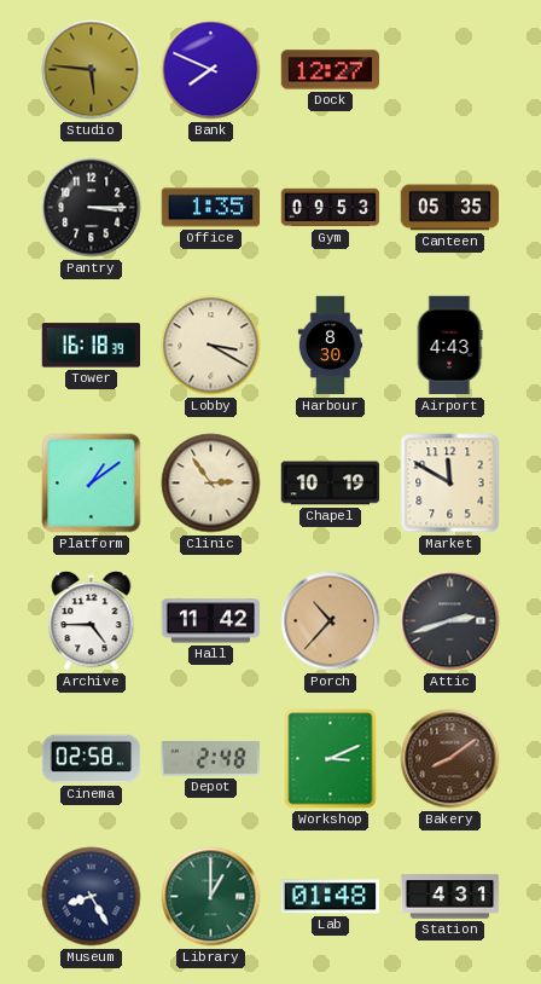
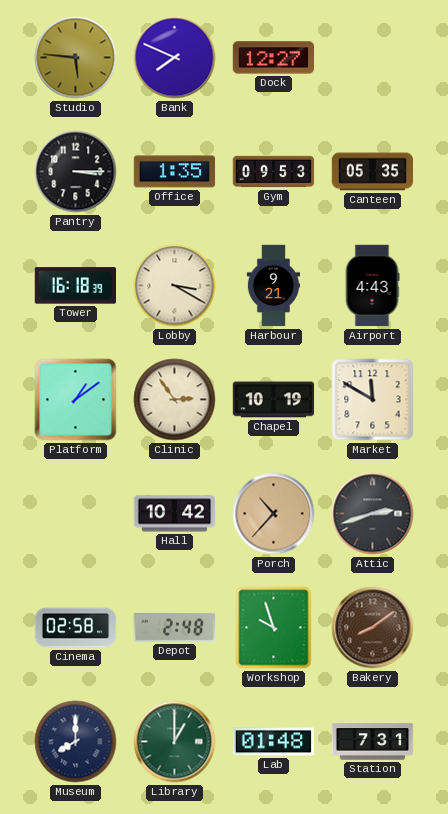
Harbour: 8:30 -> 9:21 (273, 286)
Archive: 4:45 -> none (92, 621)
Hall: 11:42 -> 10:42 (175, 514)
Workshop: 3:11 -> 9:57 (274, 628)
Museum: 8:25 -> 8:00 (76, 742)
Station: 4:31 -> 7:31 (373, 742)
